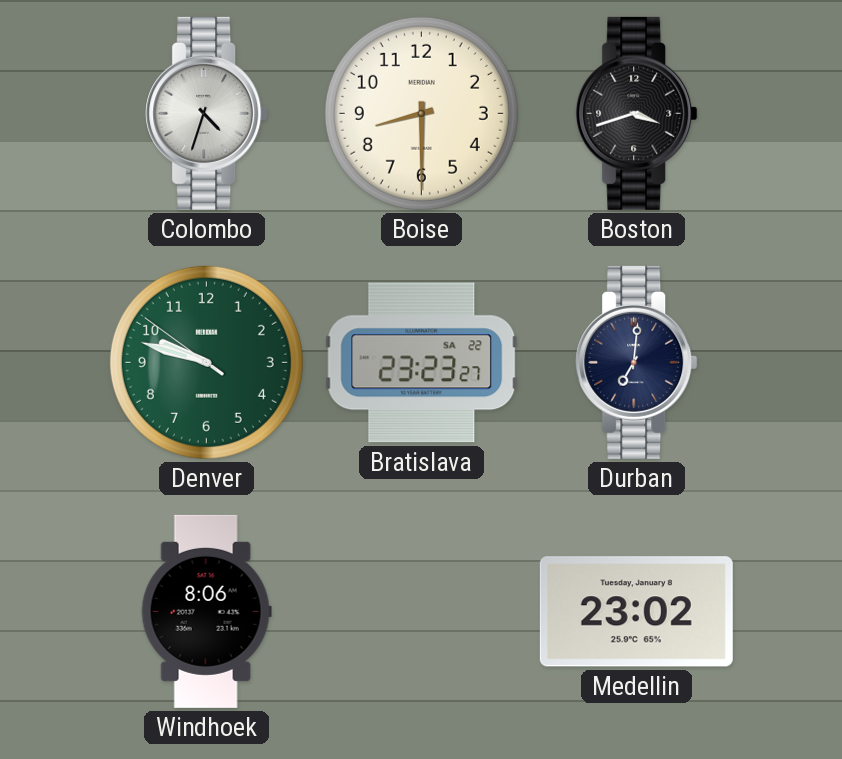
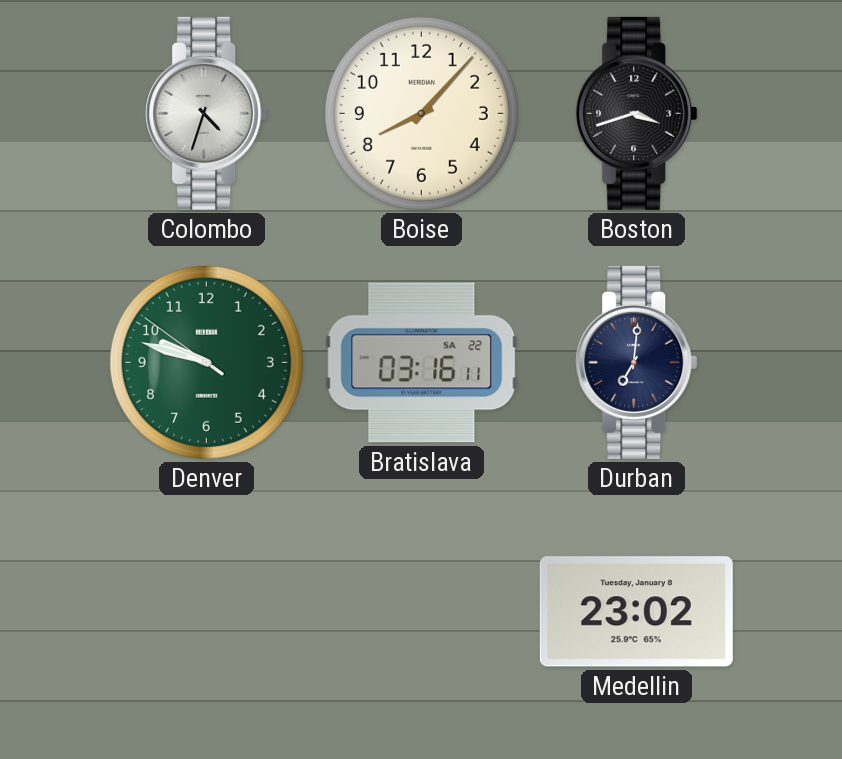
Boise: 8:30 -> 8:07 (421, 113)
Bratislava: 23:23 -> 03:16 (422, 363)
Windhoek: 8:06 -> none (206, 611)
